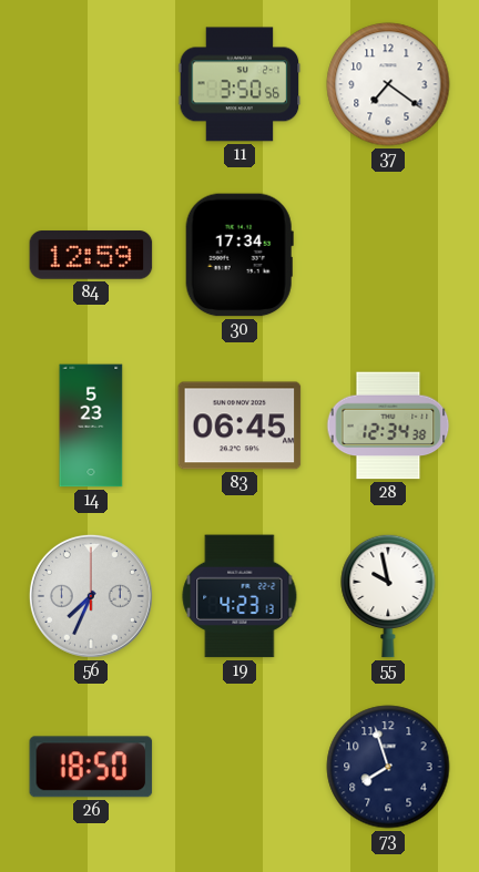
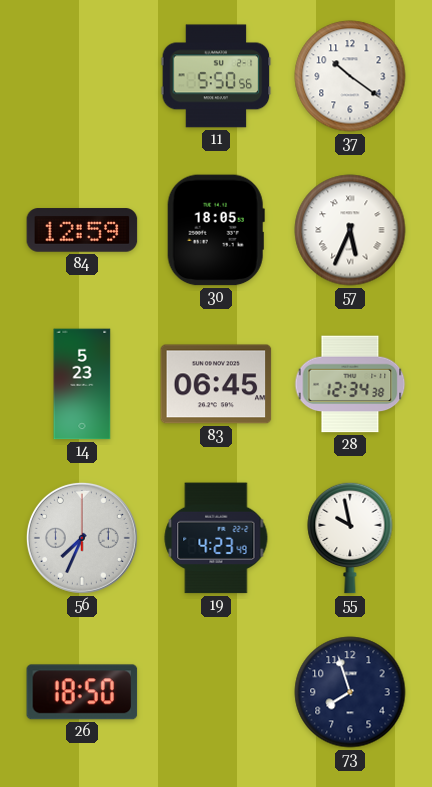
11: 3:50 -> 5:50 (216, 76)
37: 7:21 -> 10:21 (350, 76)
30: 17:34 -> 18:05 (216, 230)
57: none -> 5:34 (350, 230)
19: 4:23:13 -> 4:23:49 (216, 538)
